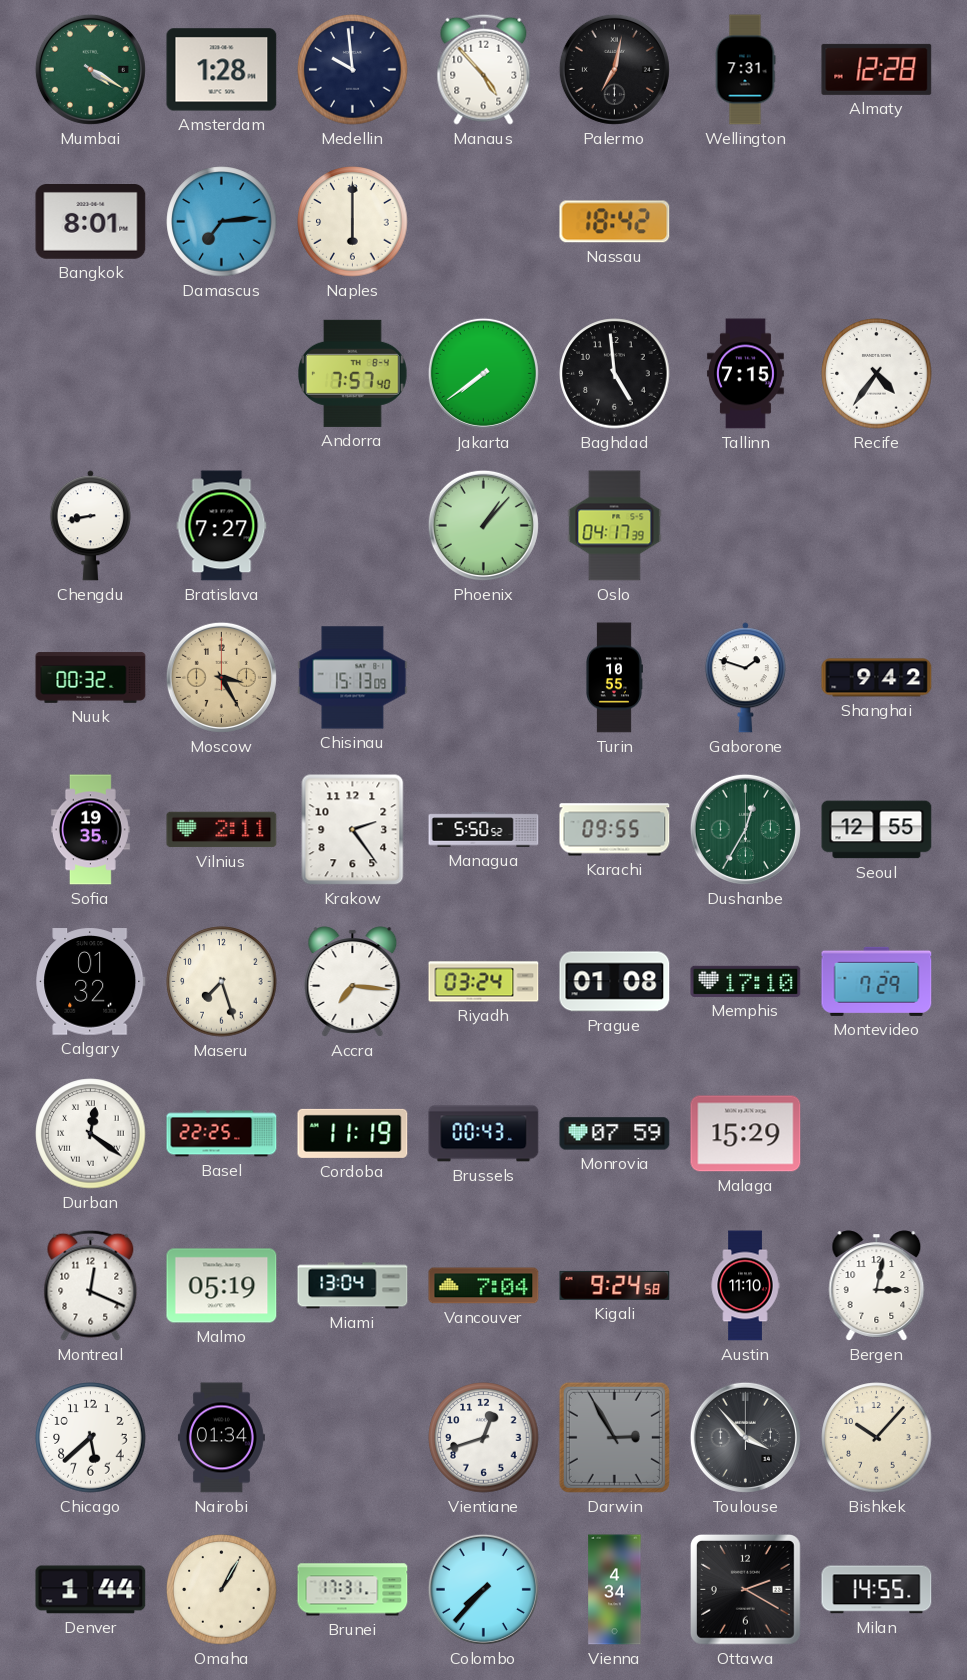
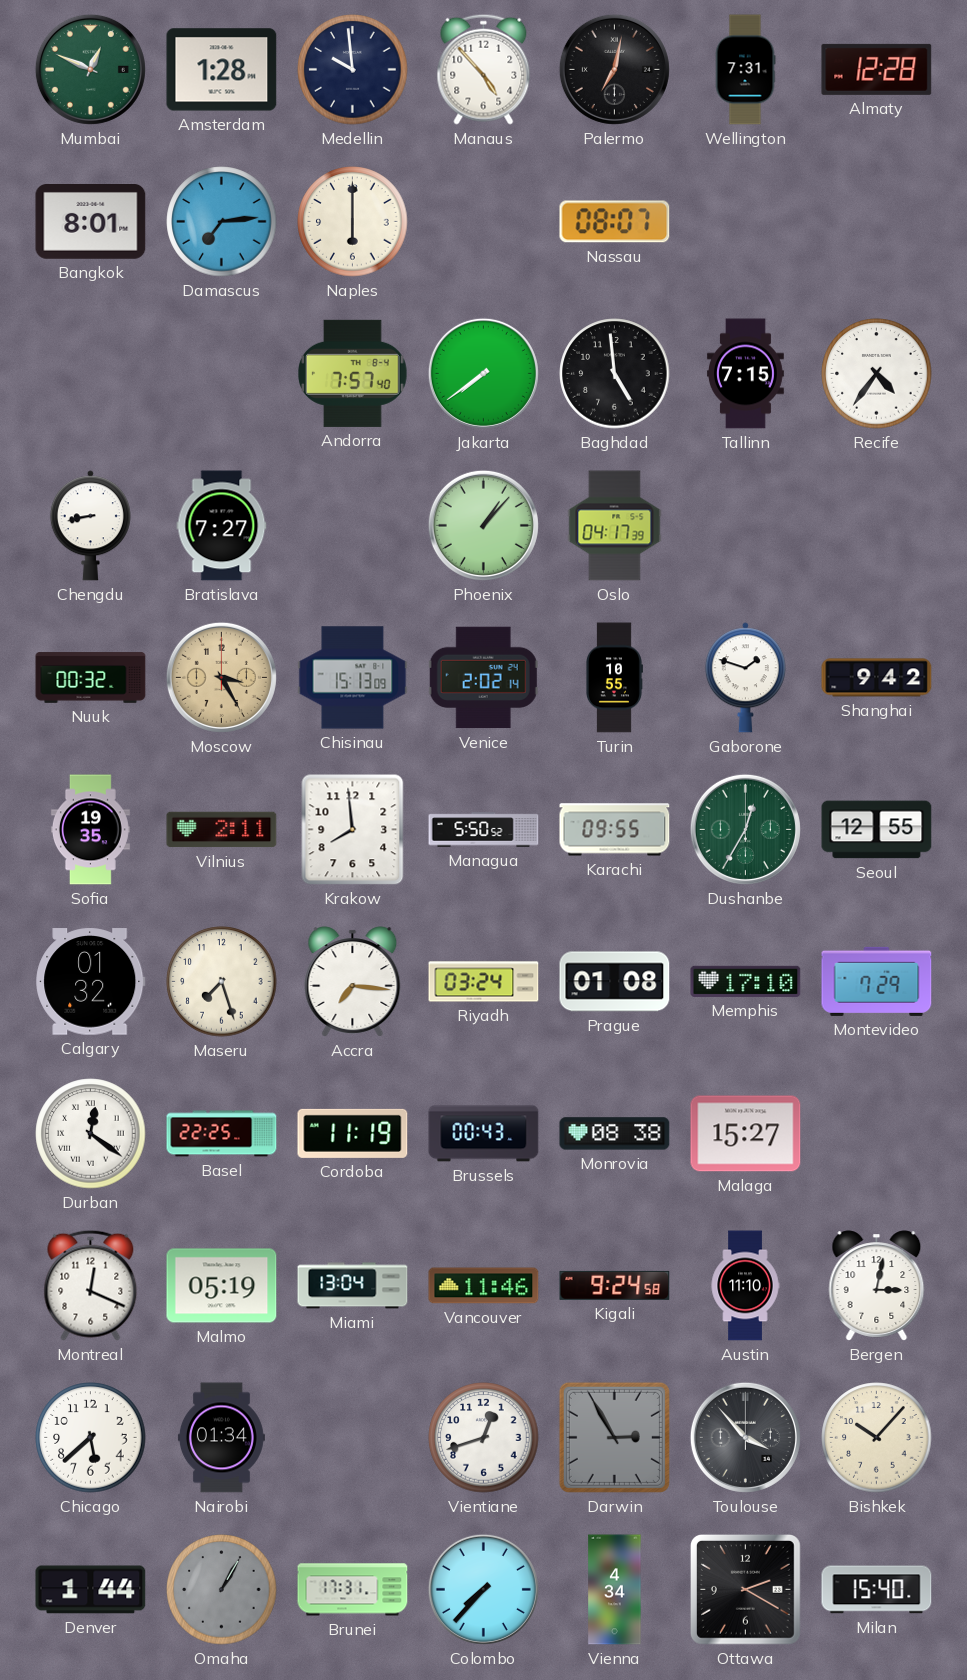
Mumbai: 4:20 -> 12:49 (90, 69)
Nassau: 18:42 -> 08:07 (615, 222)
Venice: none -> 2:02 (483, 678)
Krakow: 2:24 -> 7:59 (353, 830)
Monrovia: 07:59 -> 08:38 (615, 1134)
Malaga: 15:29 -> 15:27 (746, 1134)
Vancouver: 7:04 -> 11:46 (484, 1286)
Omaha dial: cream -> grey (222, 1590)
Milan: 14:55 -> 15:40 (877, 1590)
